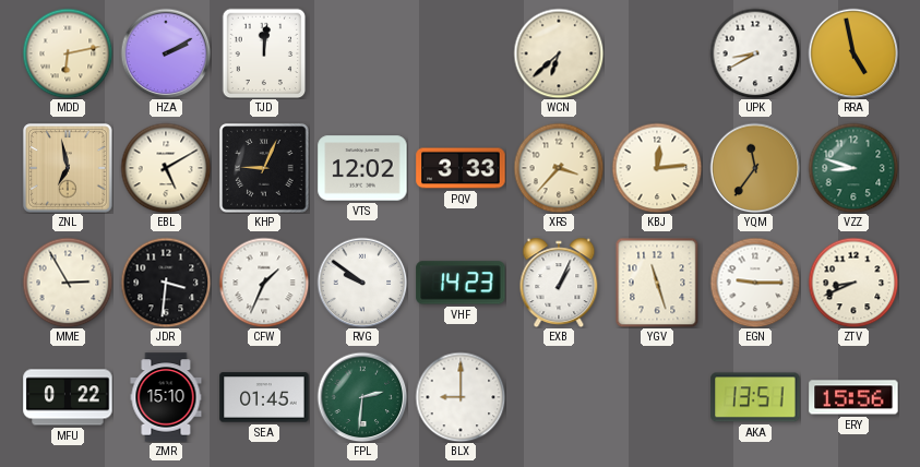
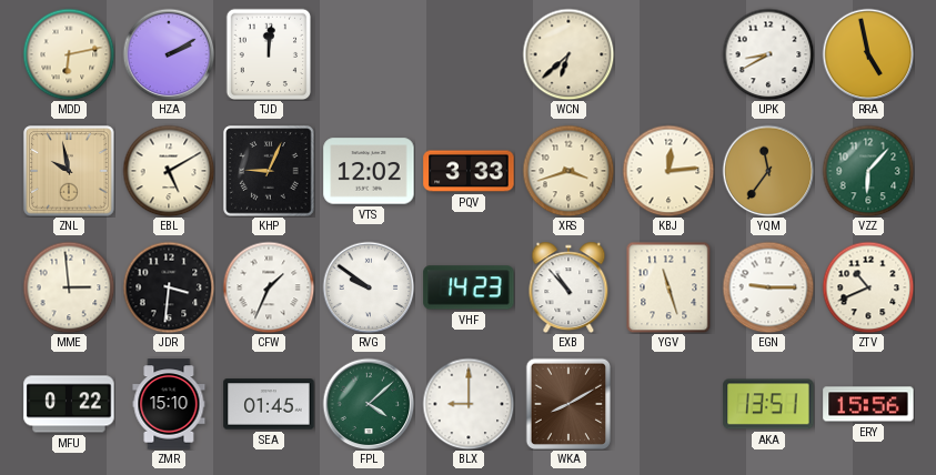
ZNL: 6:58 -> 9:58 (69, 171)
XRS: 3:37 -> 3:42 (568, 171)
VZZ: 8:48 -> 6:07 (868, 171)
MME: 2:55 -> 2:59 (69, 287)
EXB: 1:04 -> 10:53 (568, 287)
ZTV: 8:41 -> 10:41 (868, 287)
FPL: 2:31 -> 4:08 (369, 404)
WKA: none -> 8:10 (568, 404)
